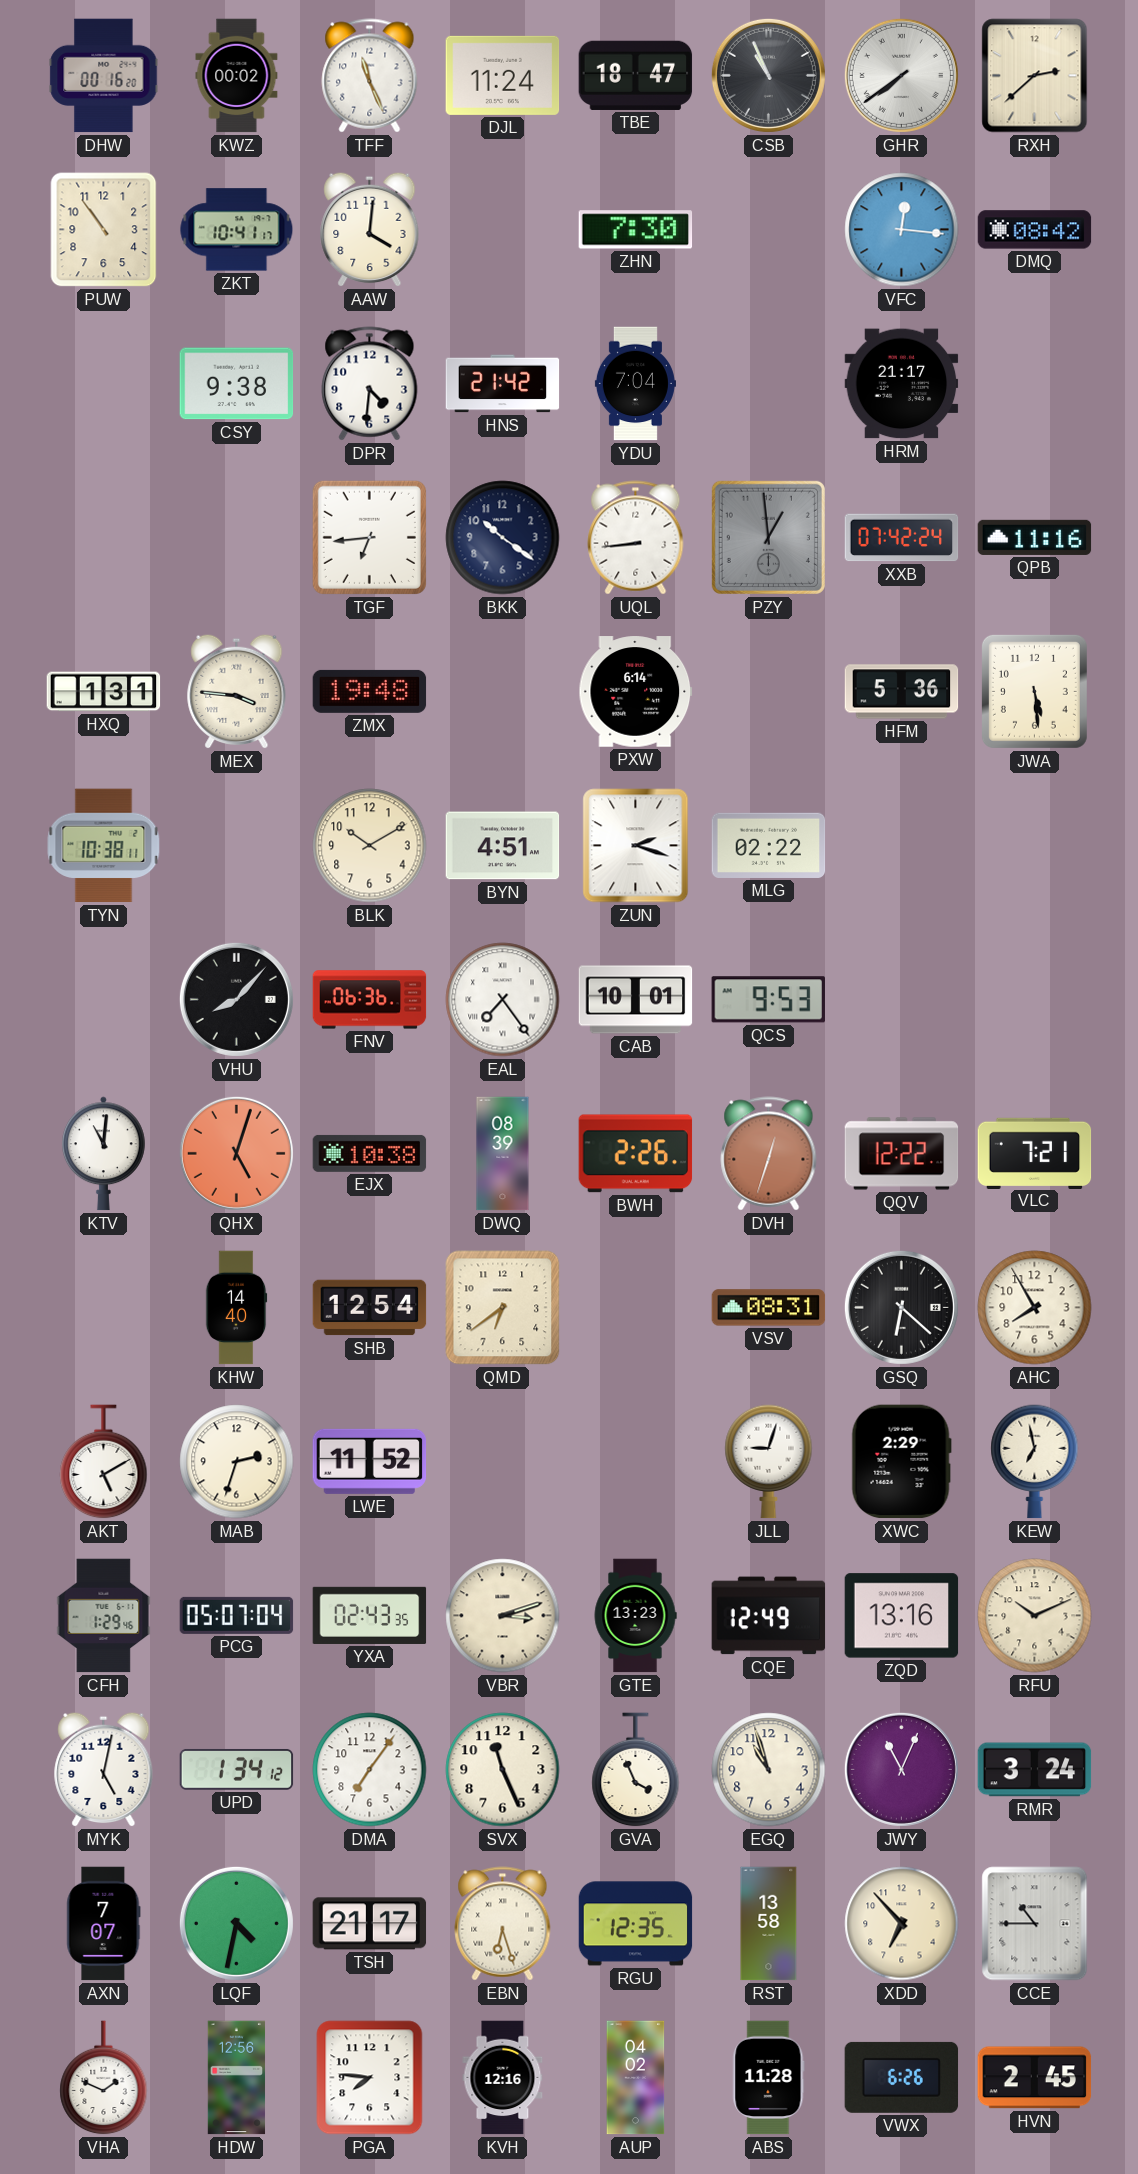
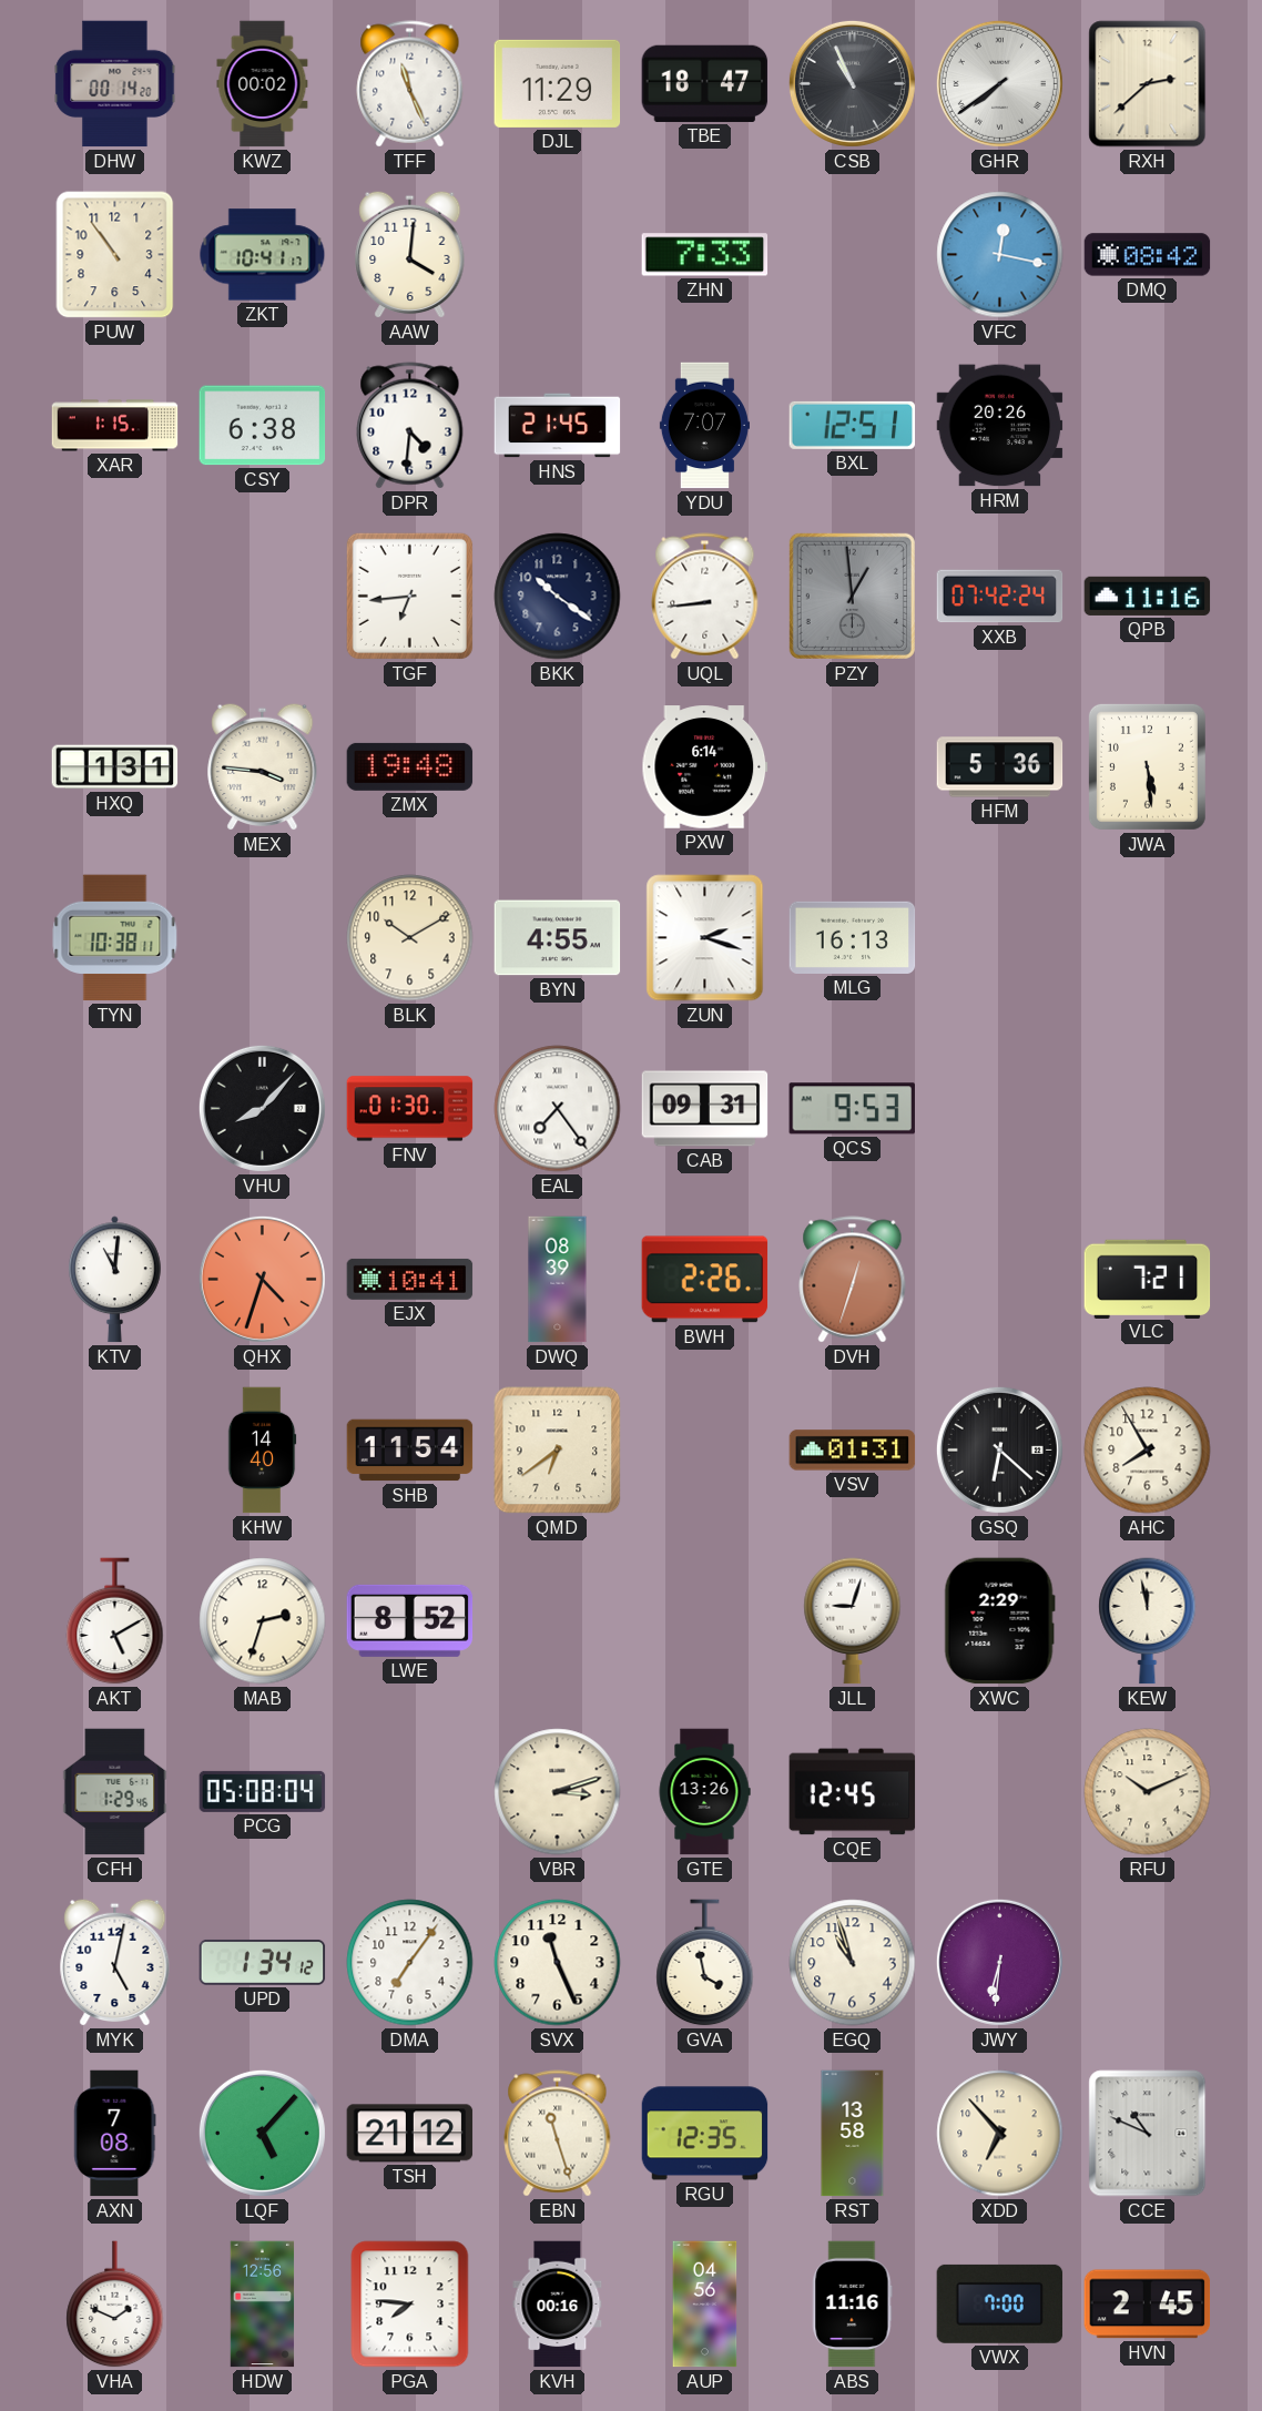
DHW: 00:16 -> 00:14 (115, 84)
DJL: 11:24 -> 11:29 (558, 83)
ZHN: 7:30 -> 7:33 (705, 255)
VFC: 12:16 -> 12:17 (1000, 255)
XAR: none -> 1:15 (115, 426)
CSY: 9:38 -> 6:38 (263, 426)
HNS: 21:42 -> 21:45 (558, 426)
YDU: 7:04 -> 7:07 (704, 426)
BXL: none -> 12:51 (853, 425)
HRM: 21:17 -> 20:26 (1000, 426)
BYN: 4:51 -> 4:55 (558, 938)
MLG: 02:22 -> 16:13 (853, 937)
FNV: 06:36 -> 01:30 (410, 1109)
CAB: 10:01 -> 09:31 (705, 1109)
QHX: 5:03 -> 4:33 (262, 1279)
EJX: 10:38 -> 10:41 (410, 1279)
QQV: 12:22 -> none (902, 1154)
SHB: 12:54 -> 11:54 (410, 1451)
VSV: 08:31 -> 01:31 (853, 1451)
LWE: 11:52 -> 8:52 (410, 1620)
KEW: 6:58 -> 11:58 (1148, 1621)
PCG: 05:07 -> 05:08 (263, 1791)
YXA: 02:43 -> none (370, 1615)
GTE: 13:23 -> 13:26 (704, 1792)
CQE: 12:49 -> 12:45 (853, 1792)
ZQD: 13:16 -> none (902, 1616)
GVA: 3:56 -> 3:58 (705, 1963)
JWY: 11:04 -> 6:31 (999, 1962)
RMR: 3:24 -> none (1035, 1770)
AXN: 7:07 -> 7:08 (115, 2134)
LQF: 4:32 -> 5:07 (262, 2133)
TSH: 21:17 -> 21:12 (410, 2134)
EBN: 6:27 -> 11:27 (558, 2134)
CCE: 10:45 -> 10:49 (1148, 2134)
KVH: 12:16 -> 00:16 (558, 2305)
AUP: 04:02 -> 04:56 (705, 2305)
ABS: 11:28 -> 11:16 (853, 2305)
VWX: 6:26 -> 7:00 (1000, 2303)
